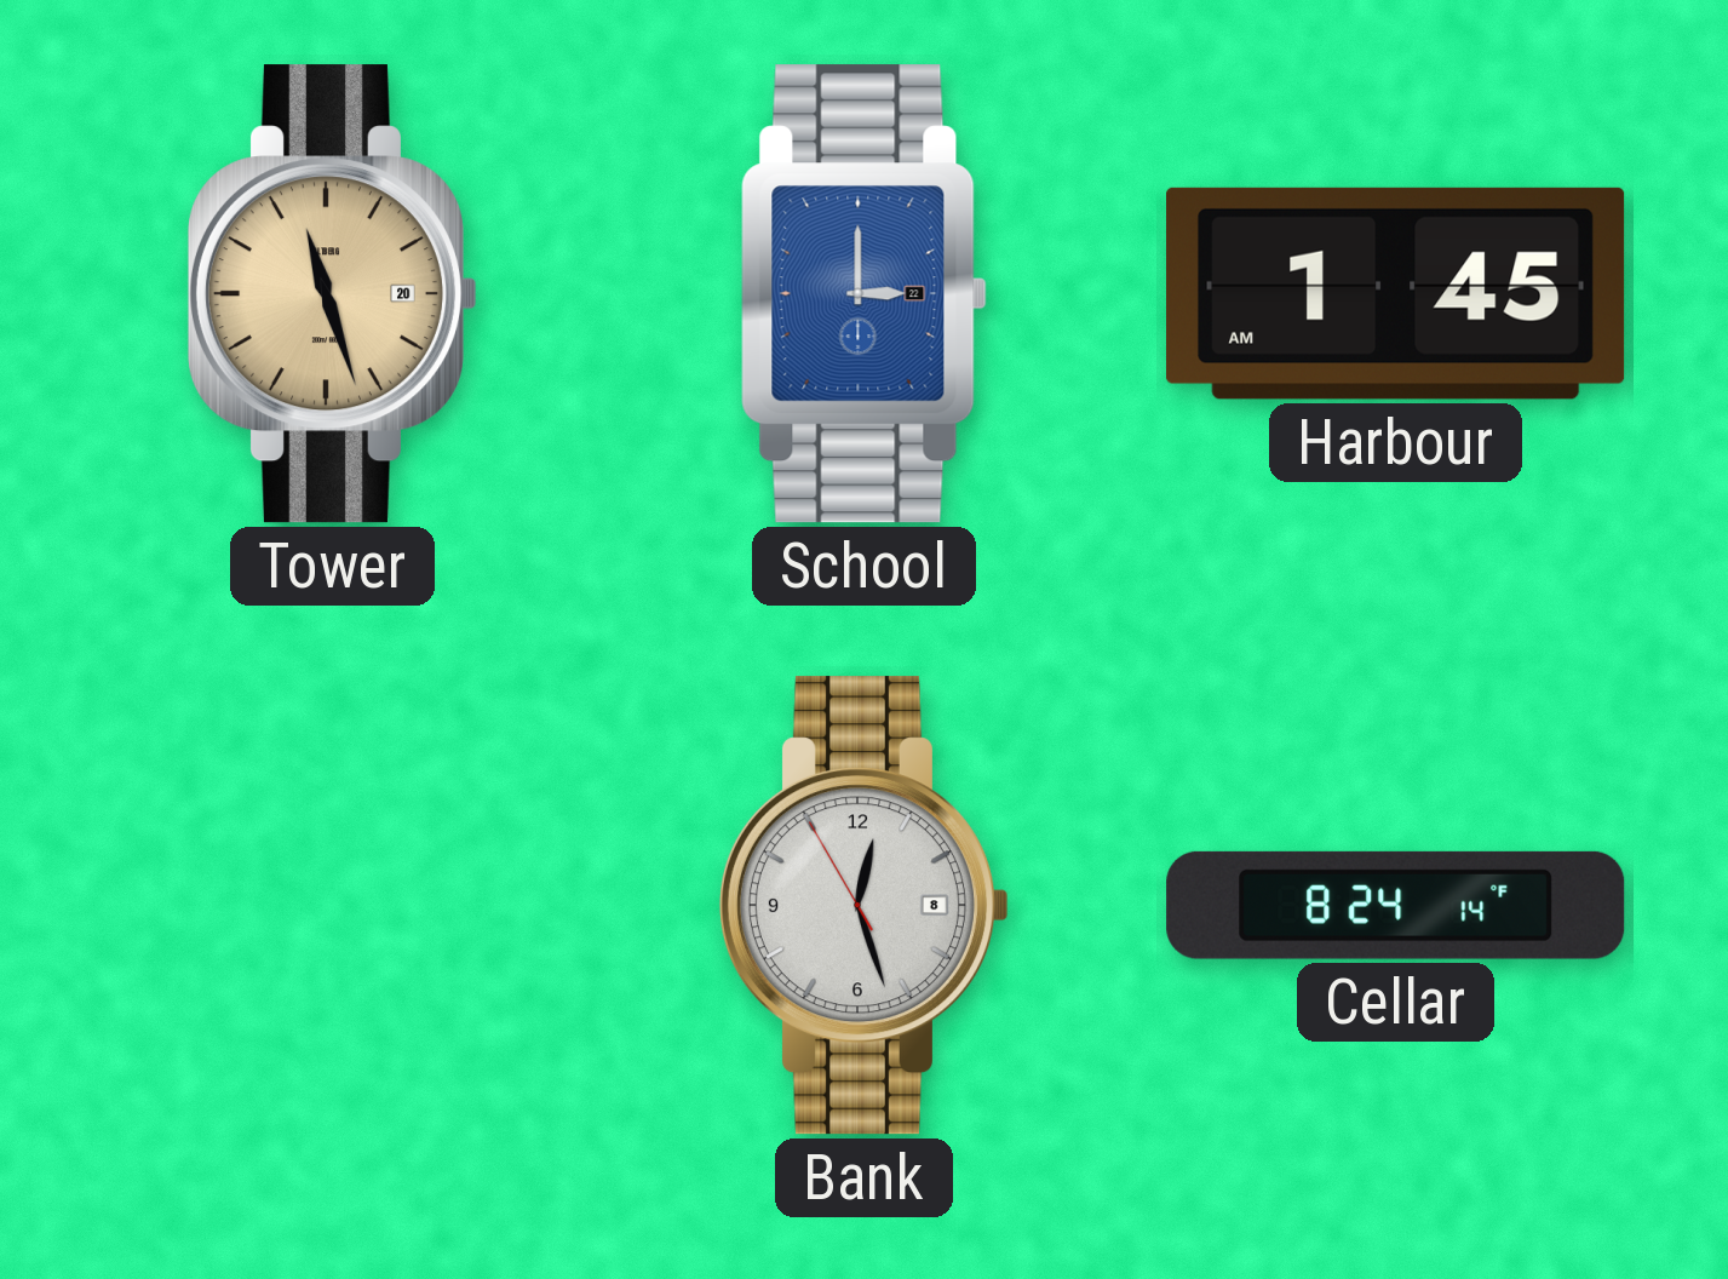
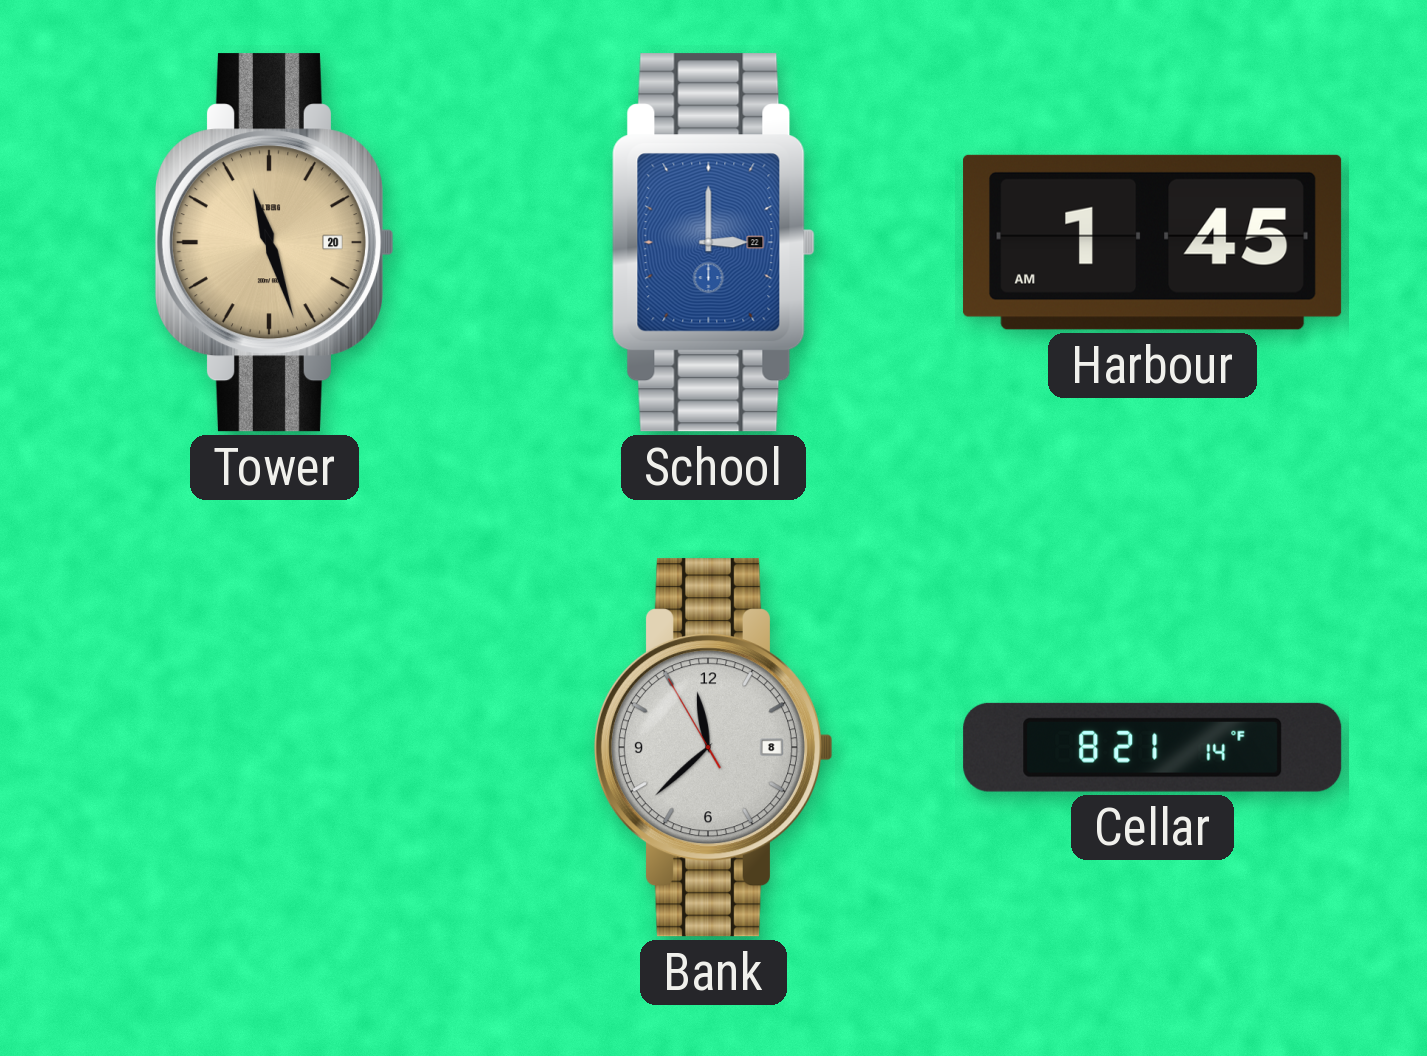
Bank: 12:26 -> 11:37 (713, 748)
Cellar: 8:24 -> 8:21 (1153, 747)
